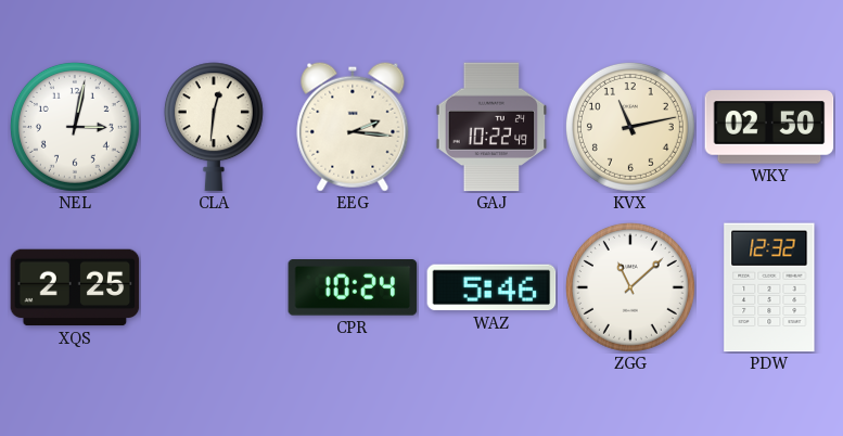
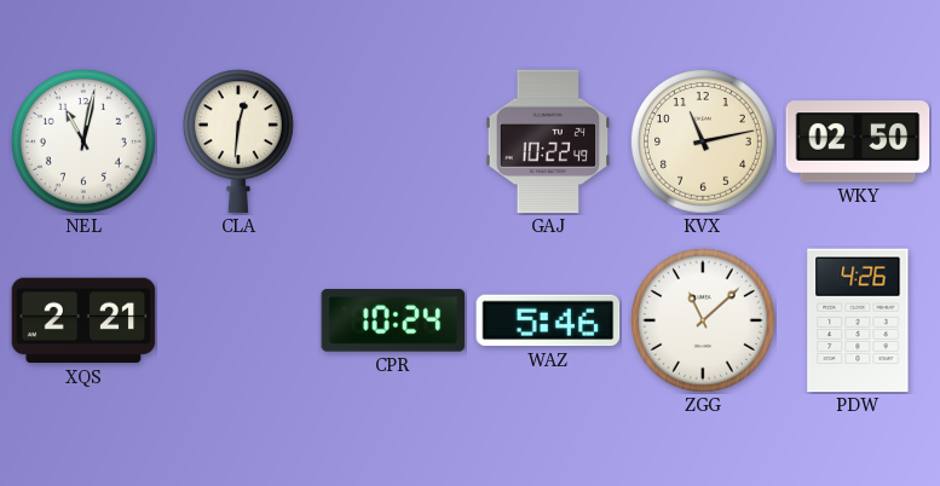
NEL: 3:02 -> 11:02 (83, 141)
EEG: 2:16 -> none (353, 127)
XQS: 2:25 -> 2:21 (83, 320)
PDW: 12:32 -> 4:26 (858, 320)
